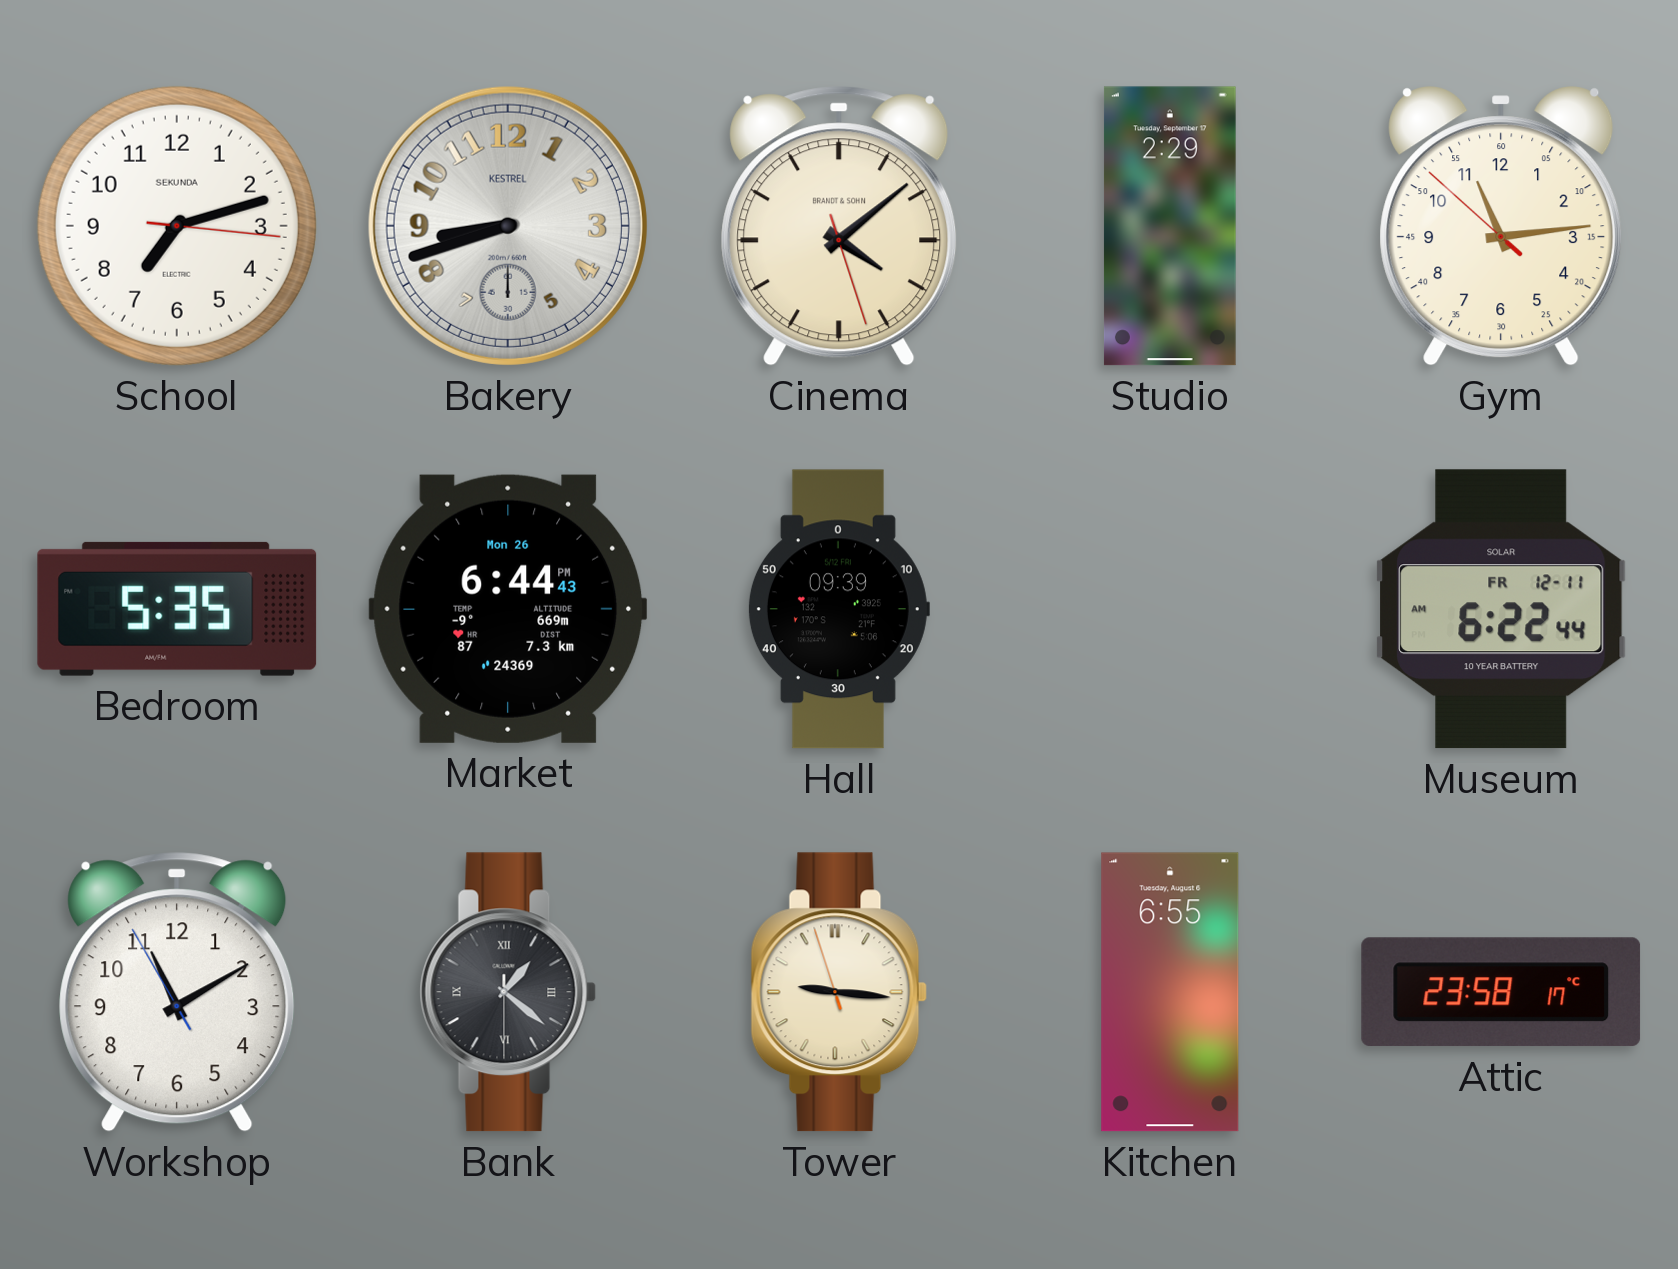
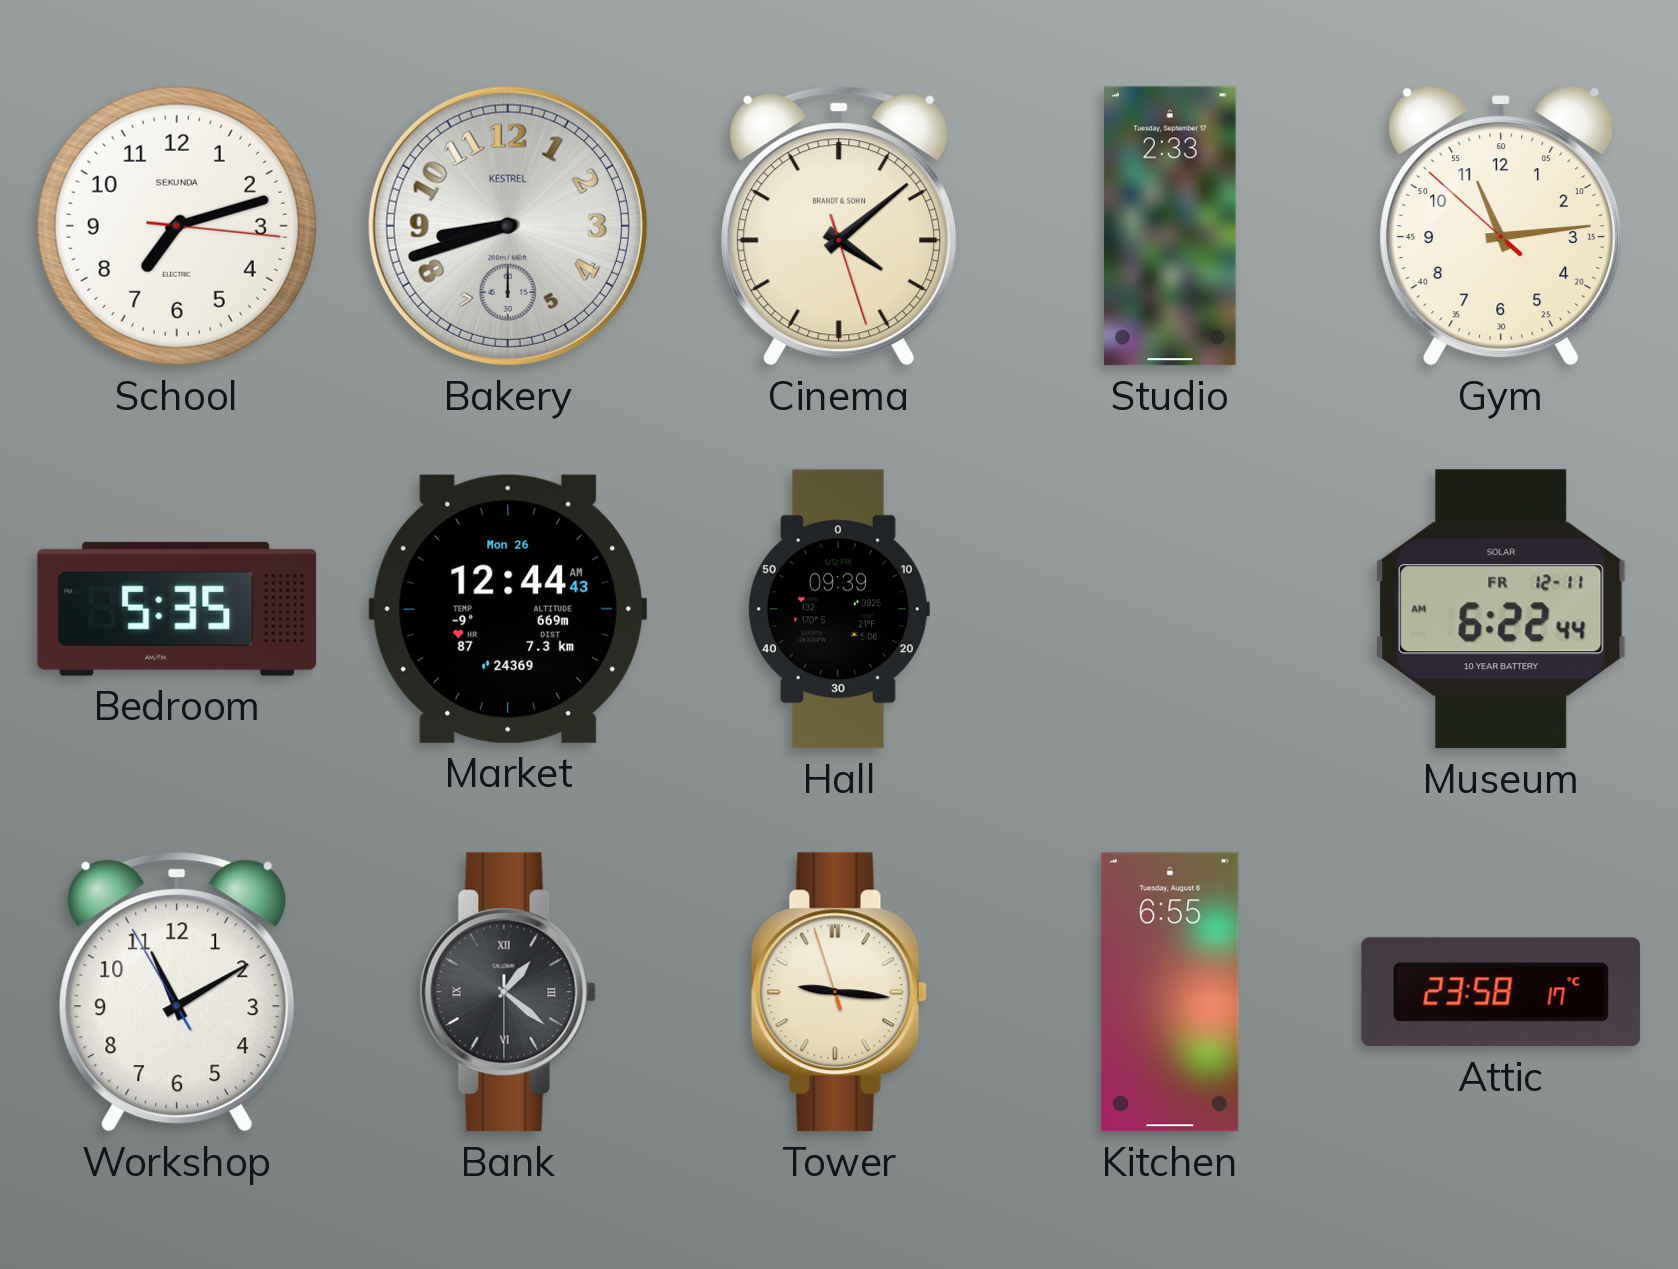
Studio: 2:29 -> 2:33 (1170, 226)
Market: 6:44 -> 12:44 (508, 609)
